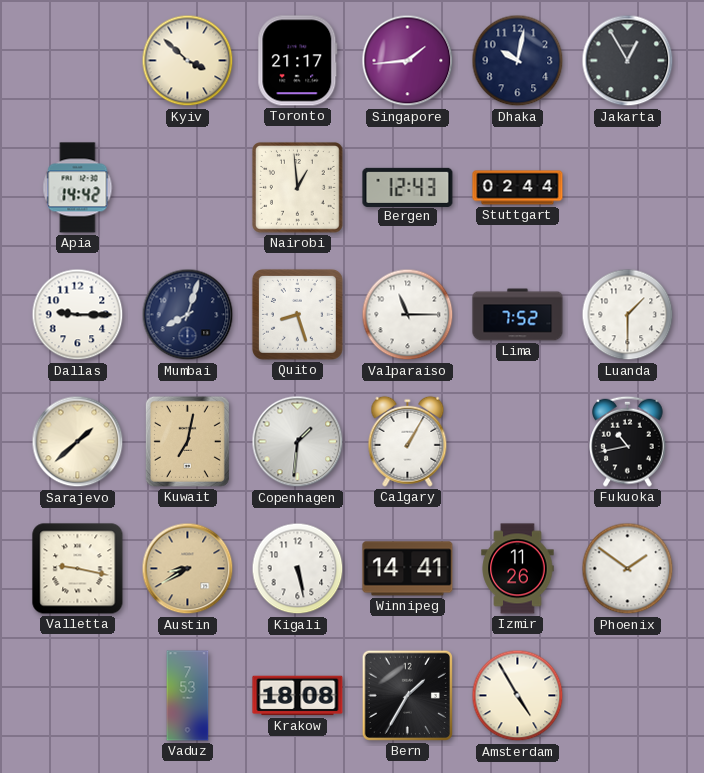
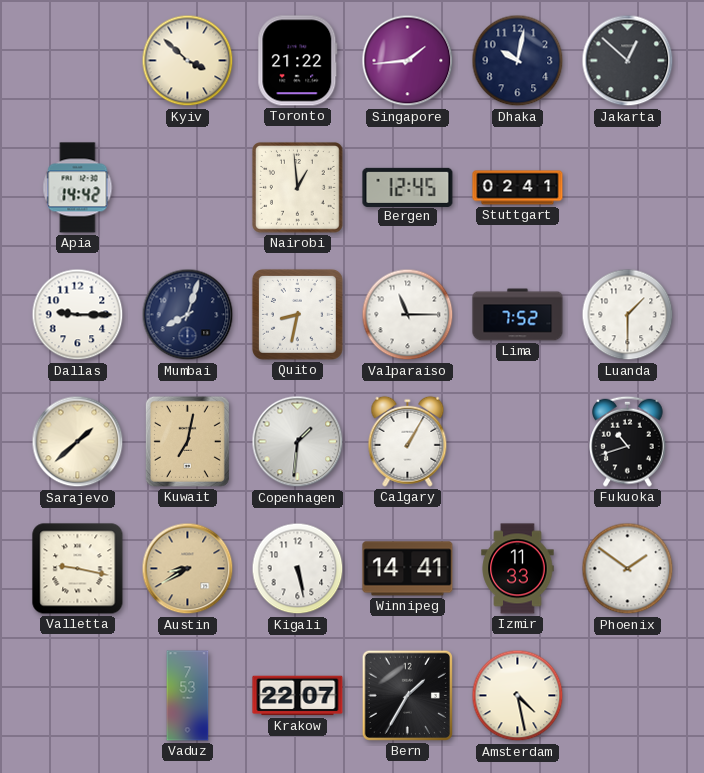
Toronto: 21:17 -> 21:22 (298, 61)
Jakarta: 12:55 -> 12:52 (628, 61)
Bergen: 12:43 -> 12:45 (408, 187)
Stuttgart: 02:44 -> 02:41 (518, 188)
Quito: 8:27 -> 8:32 (297, 314)
Fukuoka: 10:43 -> 10:42 (628, 441)
Izmir: 11:26 -> 11:33 (518, 569)
Krakow: 18:08 -> 22:07 (298, 696)
Amsterdam: 4:55 -> 4:28 (518, 696)
